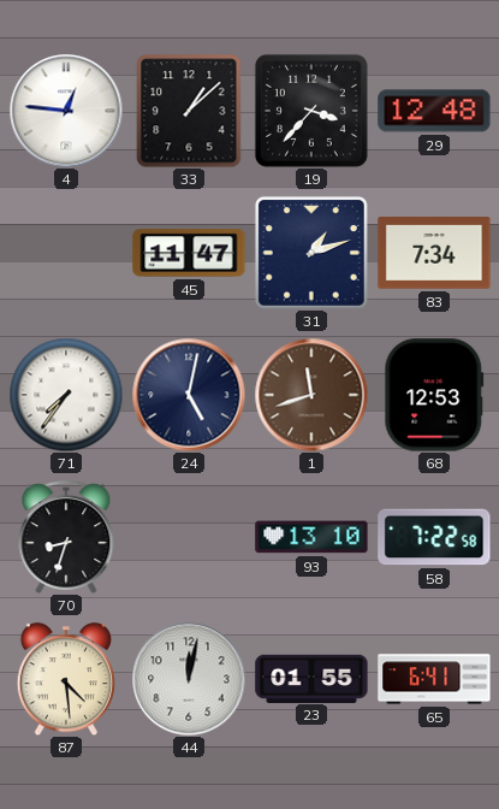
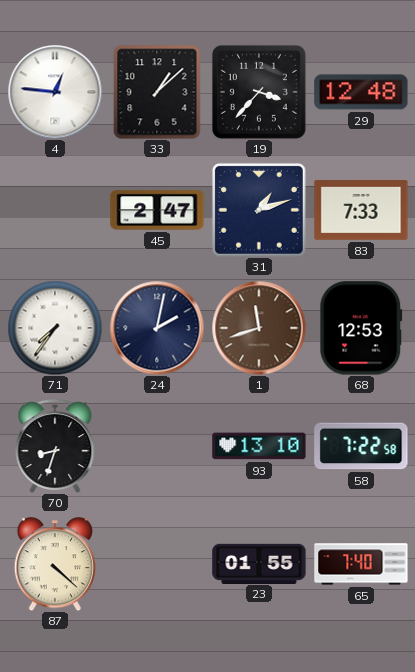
45: 11:47 -> 2:47 (157, 210)
83: 7:34 -> 7:33 (361, 211)
24: 5:02 -> 2:02 (157, 328)
87: 4:29 -> 4:22 (55, 564)
44: 12:02 -> none (189, 679)
65: 6:41 -> 7:40 (361, 564)
